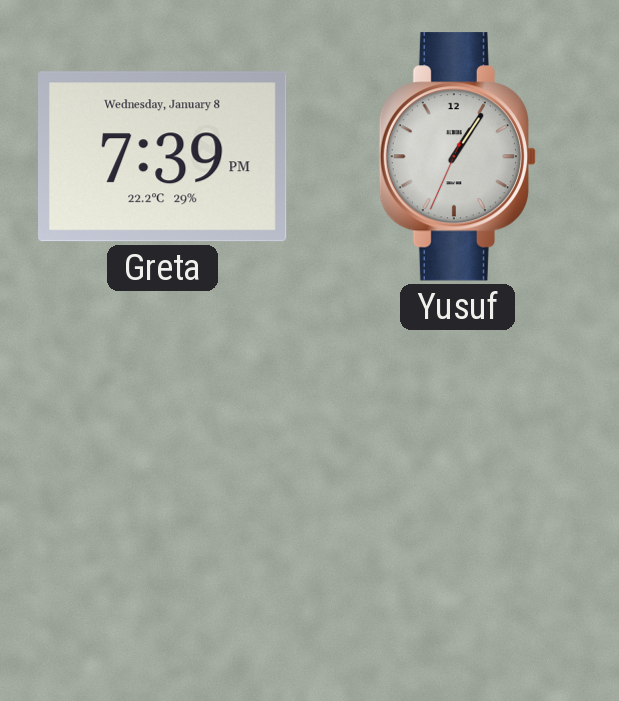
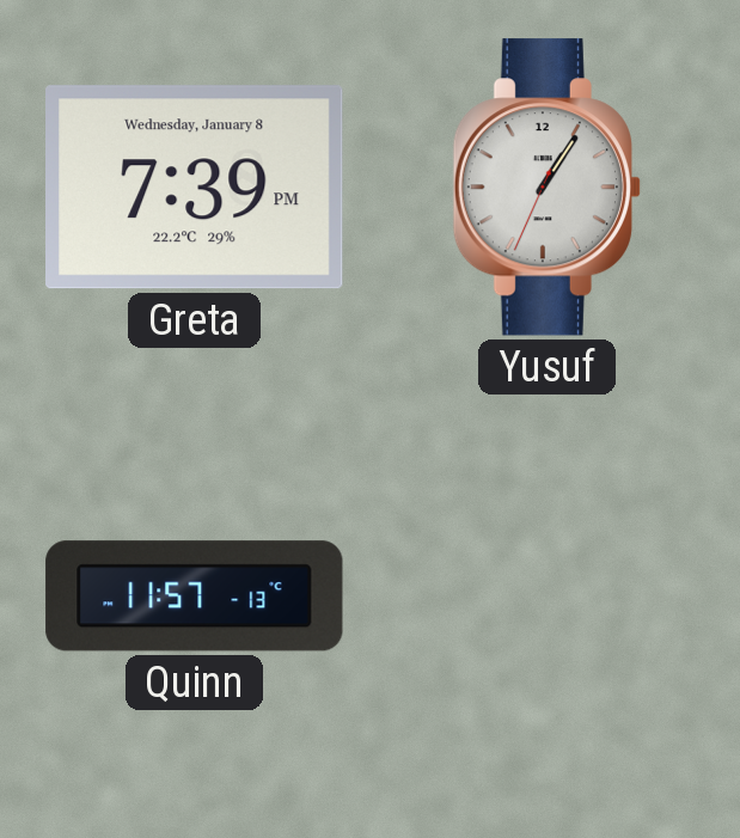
Quinn: none -> 11:57 (195, 597)
